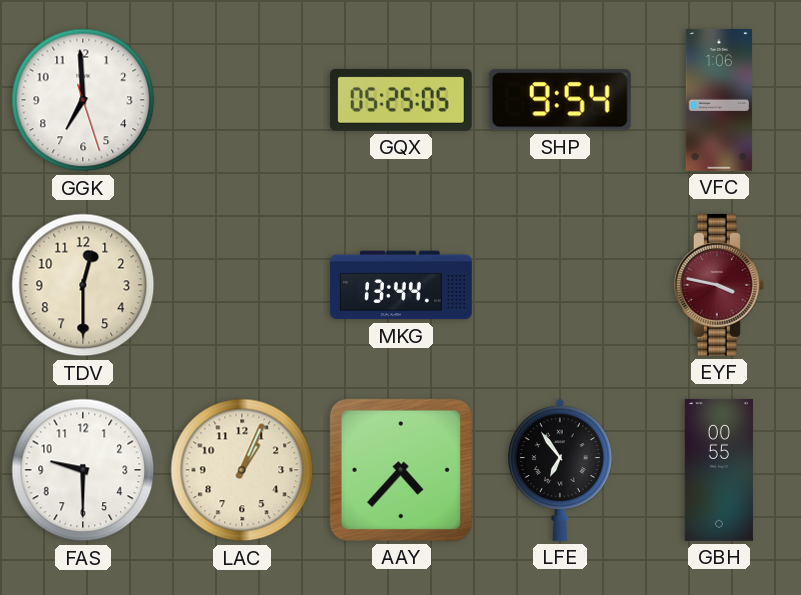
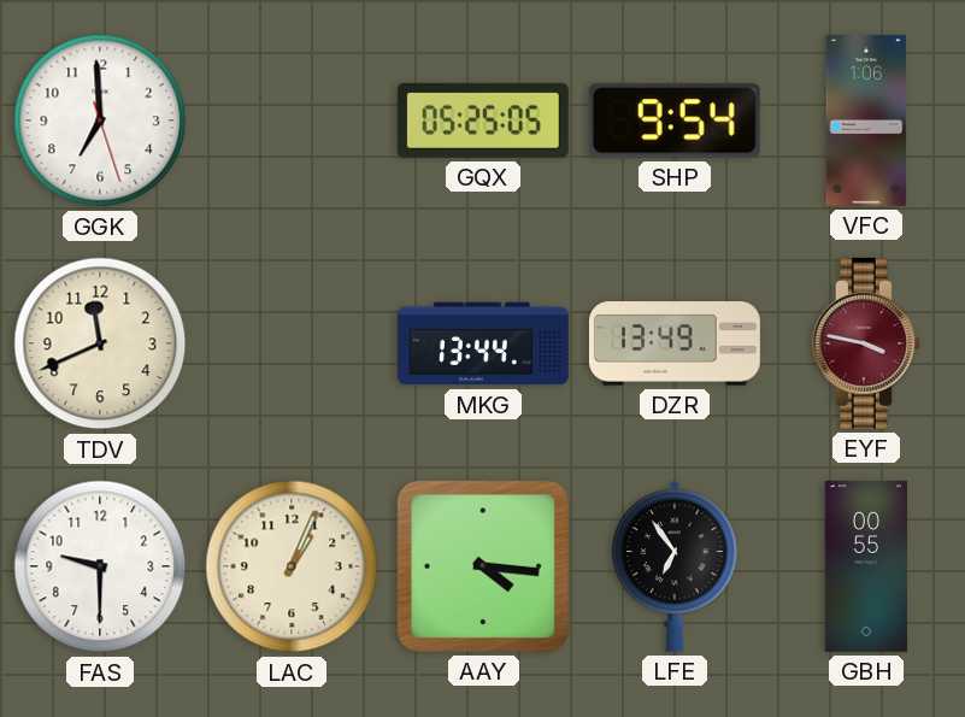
TDV: 12:30 -> 11:41 (100, 343)
DZR: none -> 13:49 (675, 343)
AAY: 4:37 -> 4:16 (483, 566)
